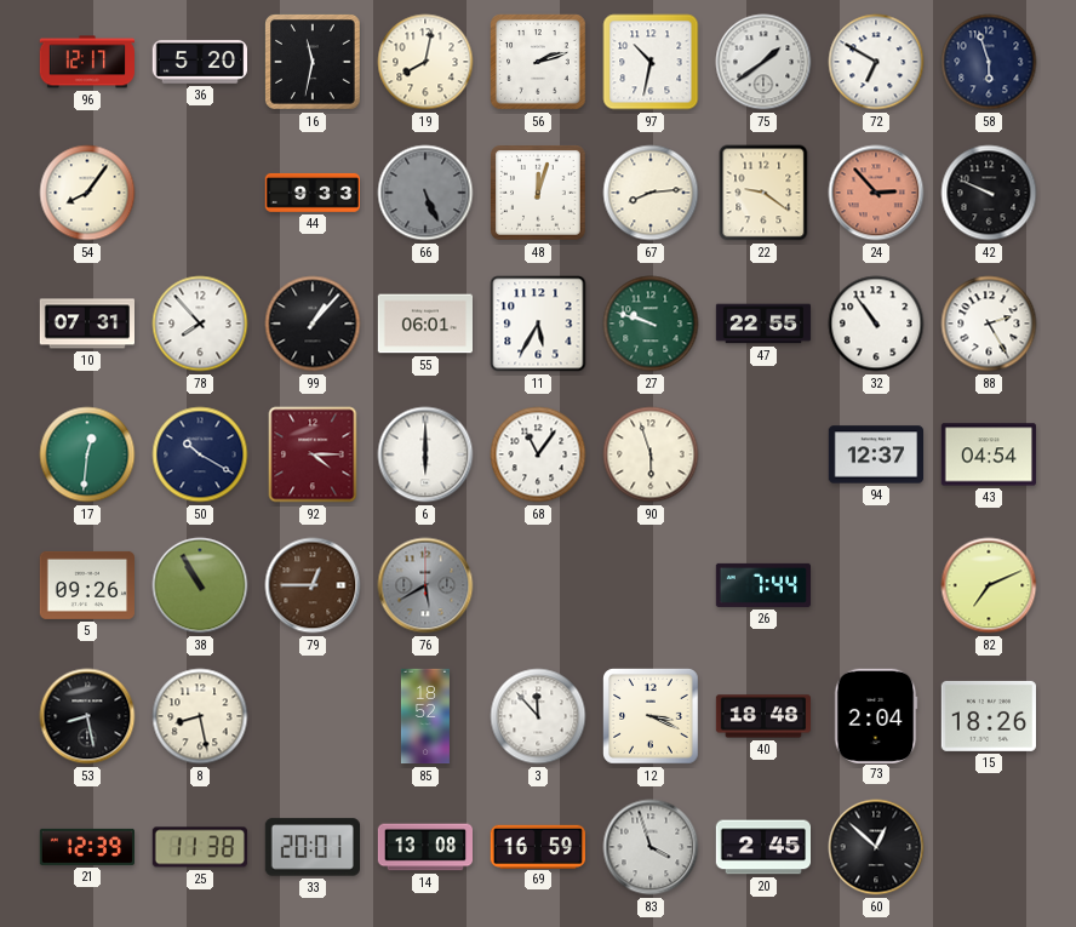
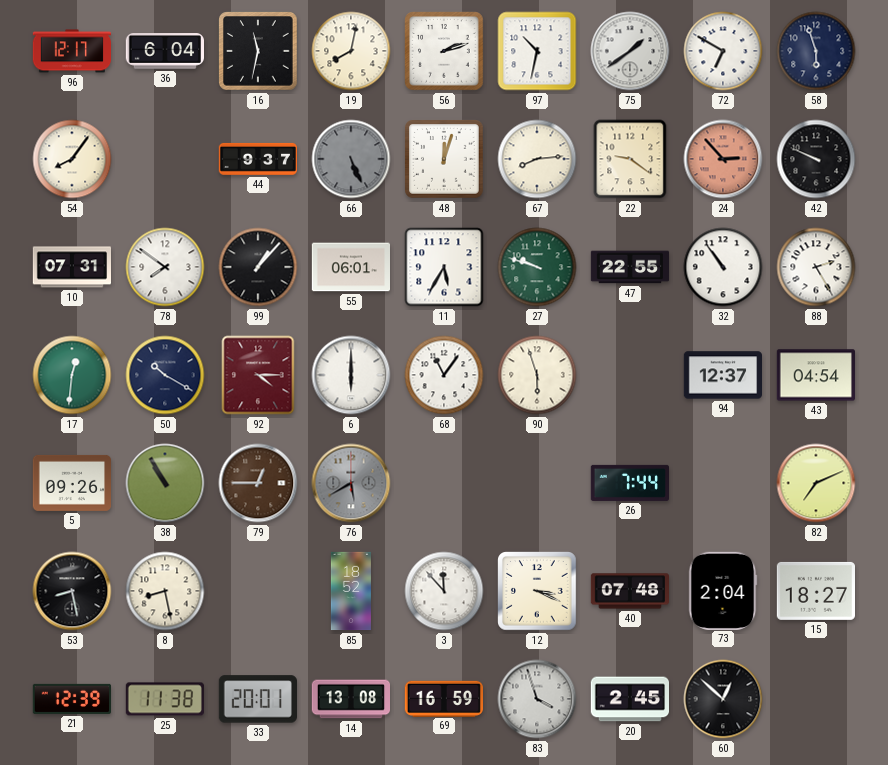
36: 5:20 -> 6:04 (164, 51)
44: 9:33 -> 9:37 (257, 159)
78: 7:53 -> 7:51 (165, 267)
40: 18:48 -> 07:48 (630, 591)
15: 18:26 -> 18:27 (815, 591)
